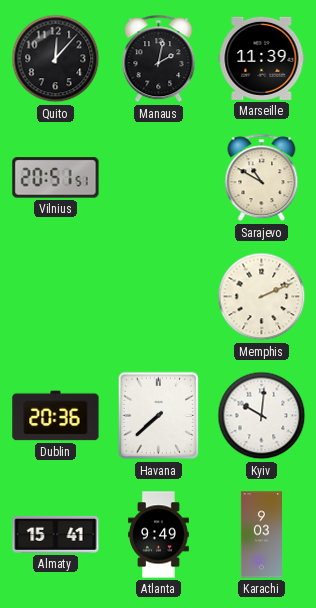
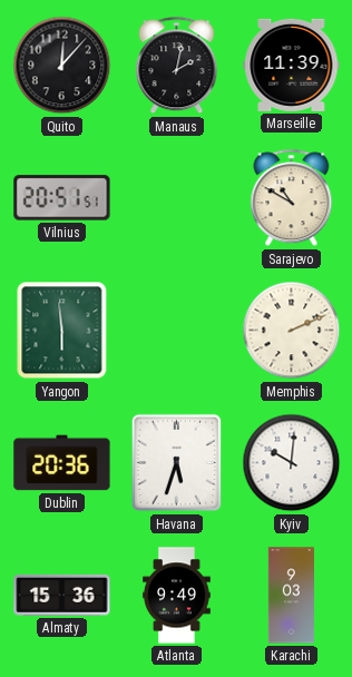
Yangon: none -> 5:59 (62, 331)
Havana: 7:38 -> 5:33 (177, 463)
Almaty: 15:41 -> 15:36 (62, 595)
